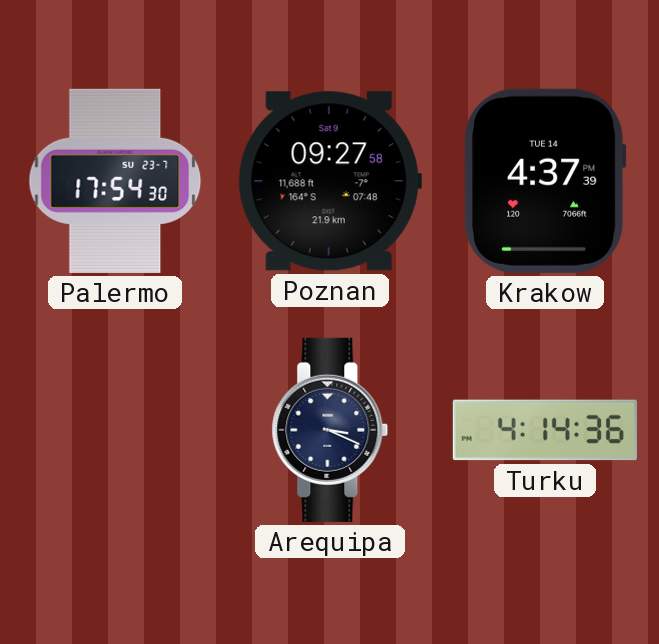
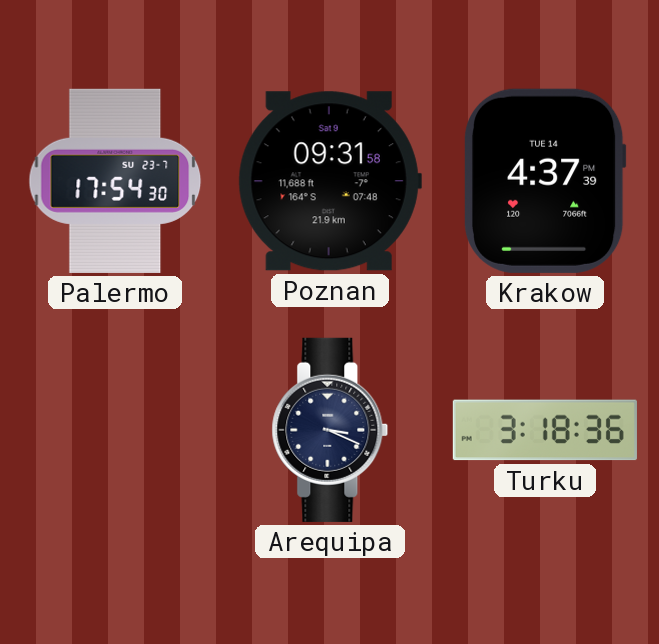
Poznan: 09:27 -> 09:31 (330, 181)
Turku: 4:14 -> 3:18 (545, 430)
